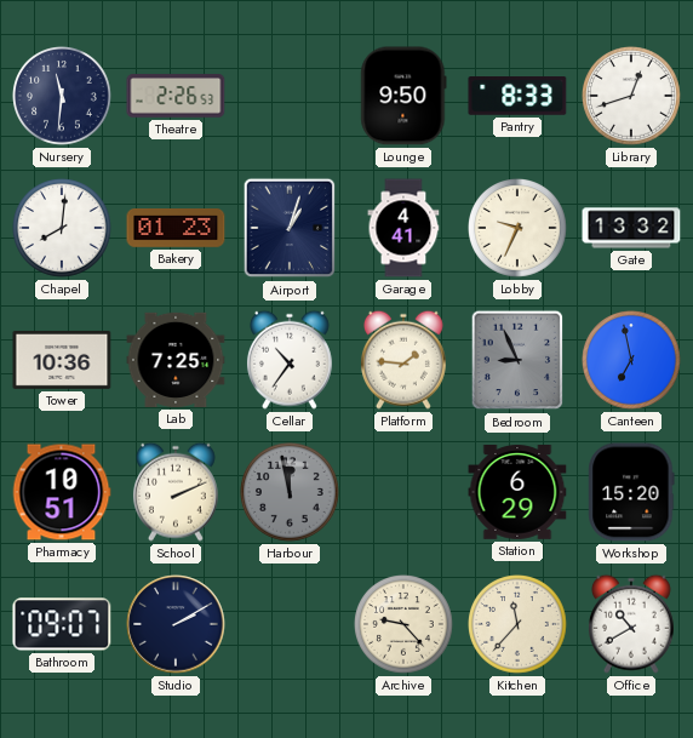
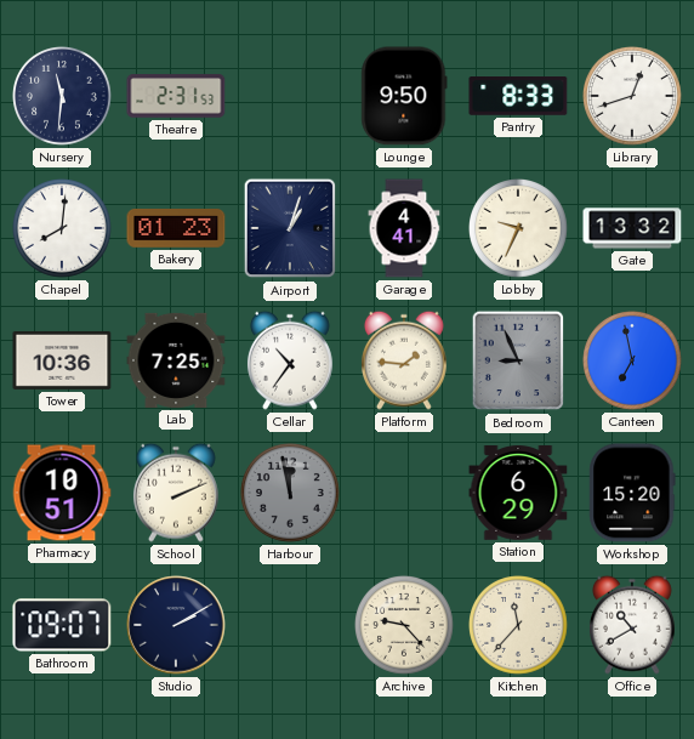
Theatre: 2:26 -> 2:31 (176, 96)
